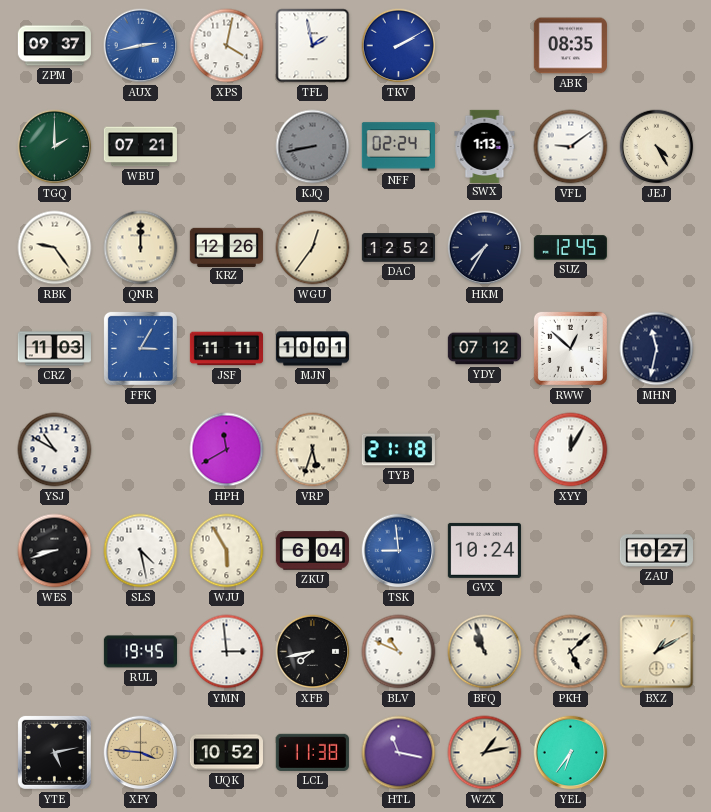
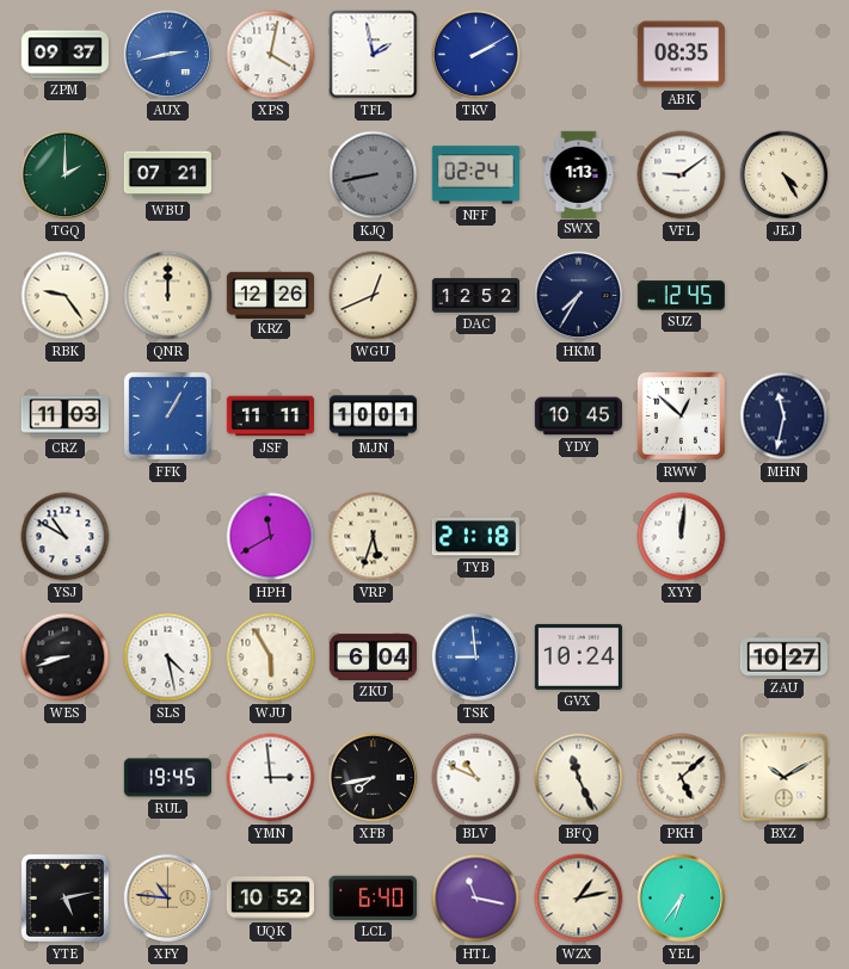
WGU: 12:36 -> 12:41 (374, 296)
FFK: 3:05 -> 1:05 (167, 415)
YDY: 07:12 -> 10:45 (578, 416)
XYY: 12:05 -> 12:01 (682, 537)
BFQ: 10:57 -> 11:26 (579, 778)
BXZ: 1:10 -> 10:10 (785, 778)
XFY: 3:46 -> 10:46 (168, 899)
LCL: 11:38 -> 6:40 (373, 897)
